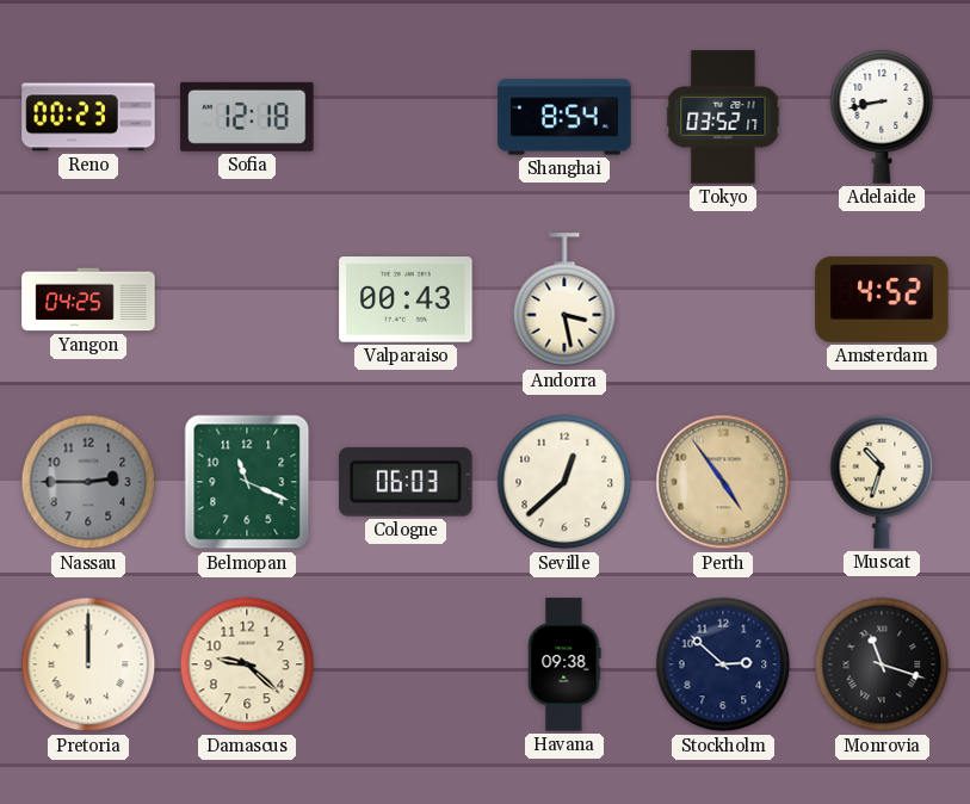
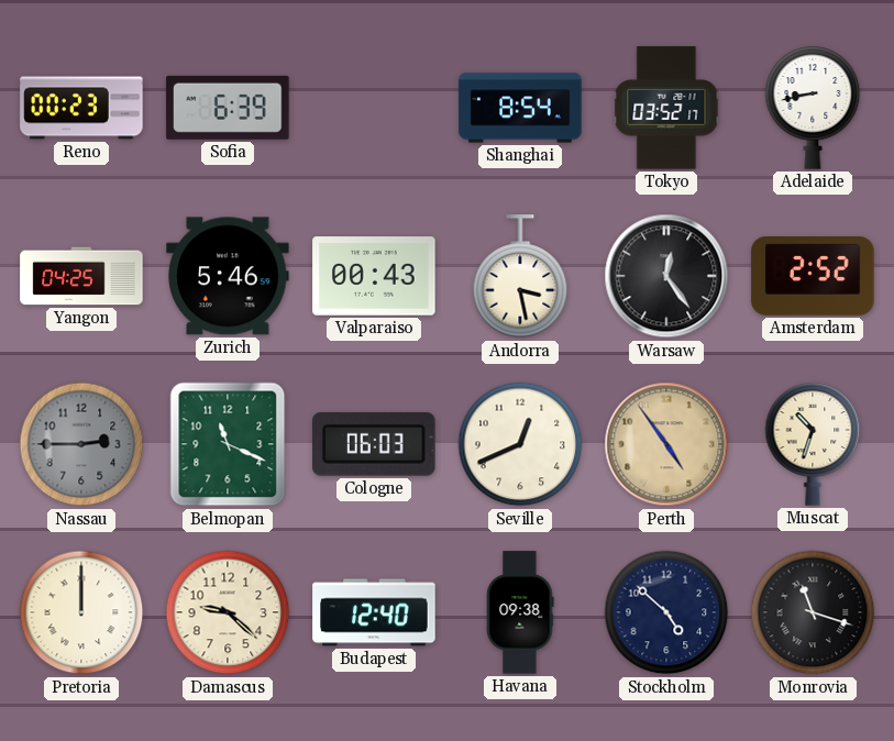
Sofia: 12:18 -> 6:39 (228, 108)
Zurich: none -> 5:46 (228, 276)
Warsaw: none -> 12:24 (666, 276)
Amsterdam: 4:52 -> 2:52 (813, 277)
Seville: 12:38 -> 12:41 (520, 444)
Budapest: none -> 12:40 (374, 612)
Stockholm: 2:52 -> 4:52 (666, 612)
